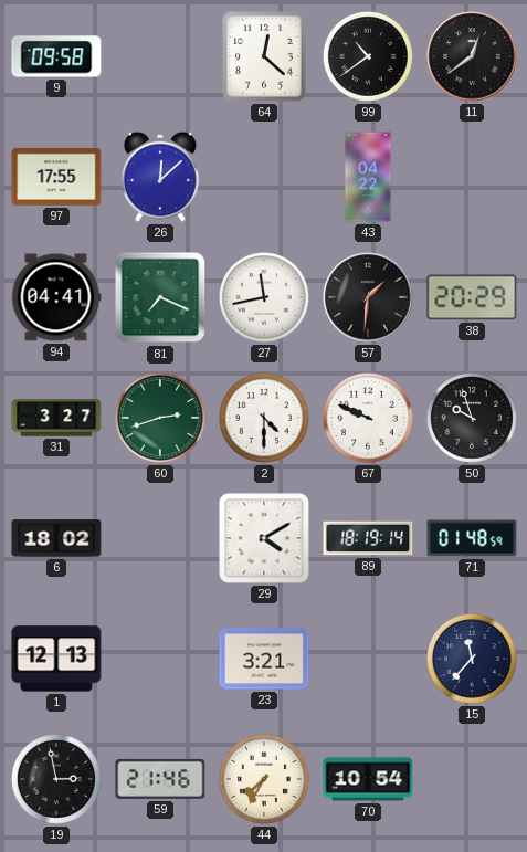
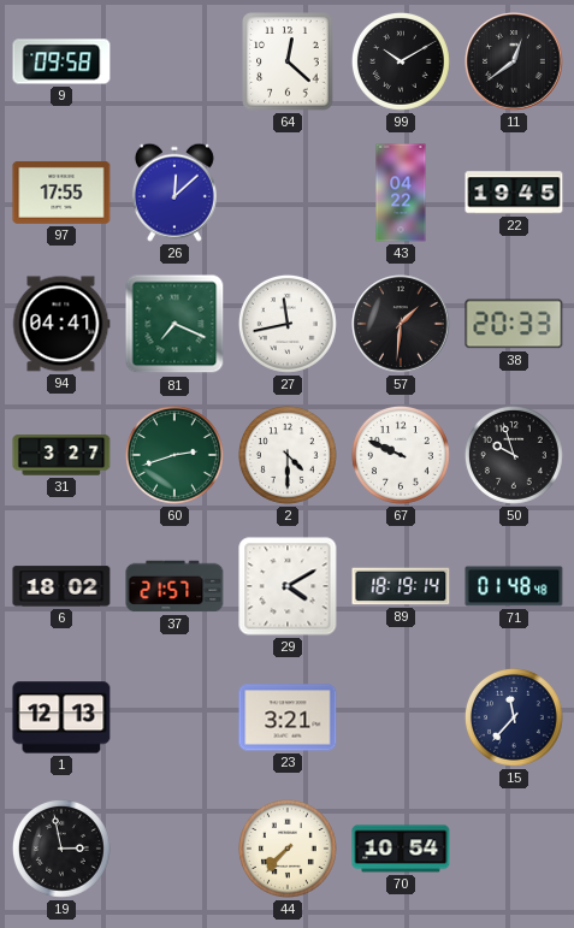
99: 10:39 -> 10:10 (401, 61)
22: none -> 19:45 (514, 193)
38: 20:29 -> 20:33 (514, 324)
37: none -> 21:57 (174, 586)
71: 01:48:59 -> 01:48:48 (514, 586)
59: 21:46 -> none (160, 779)
44: 7:35 -> 7:37 (288, 849)
